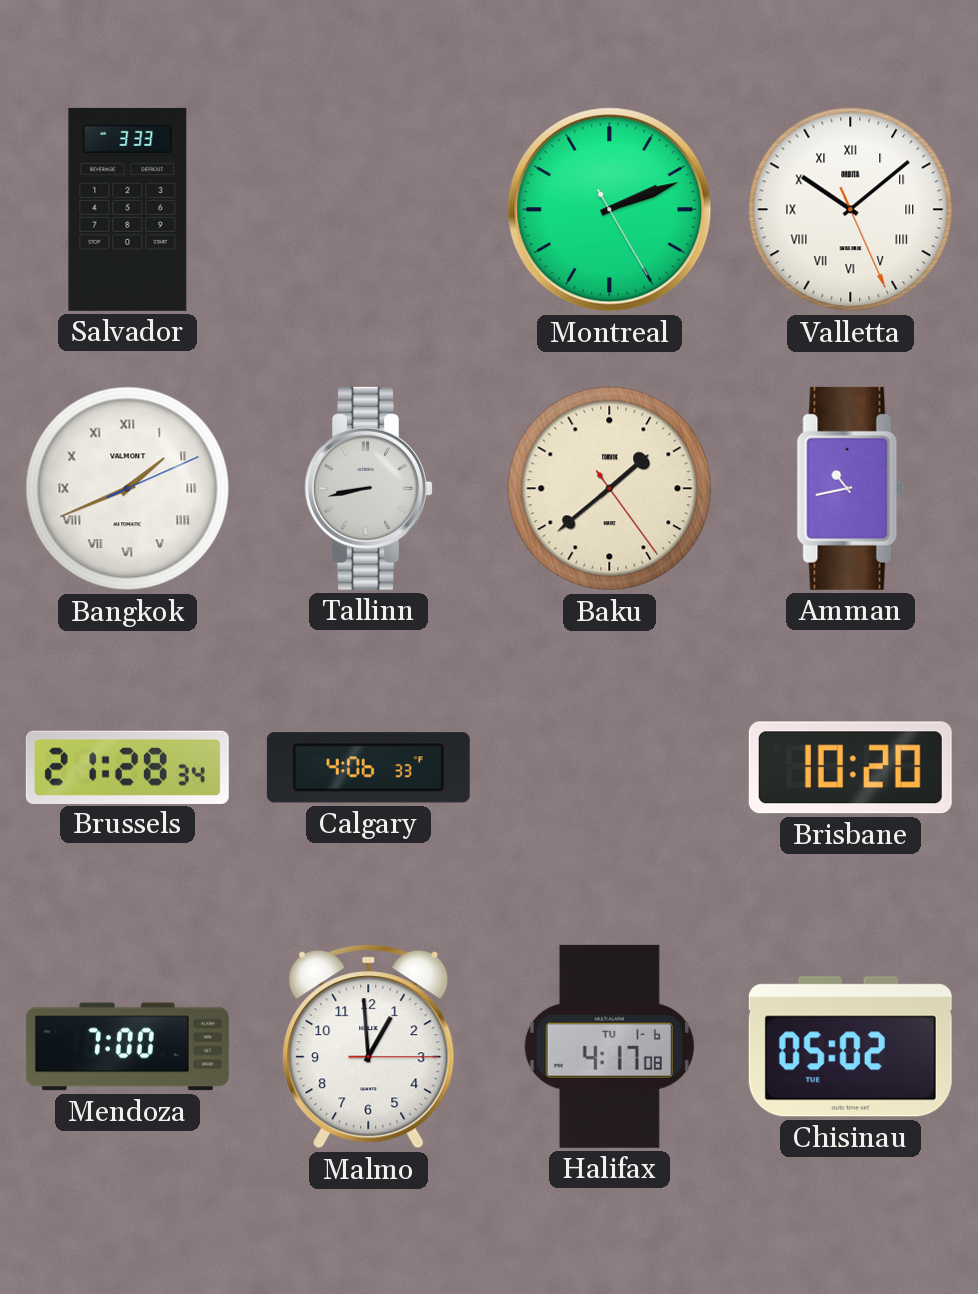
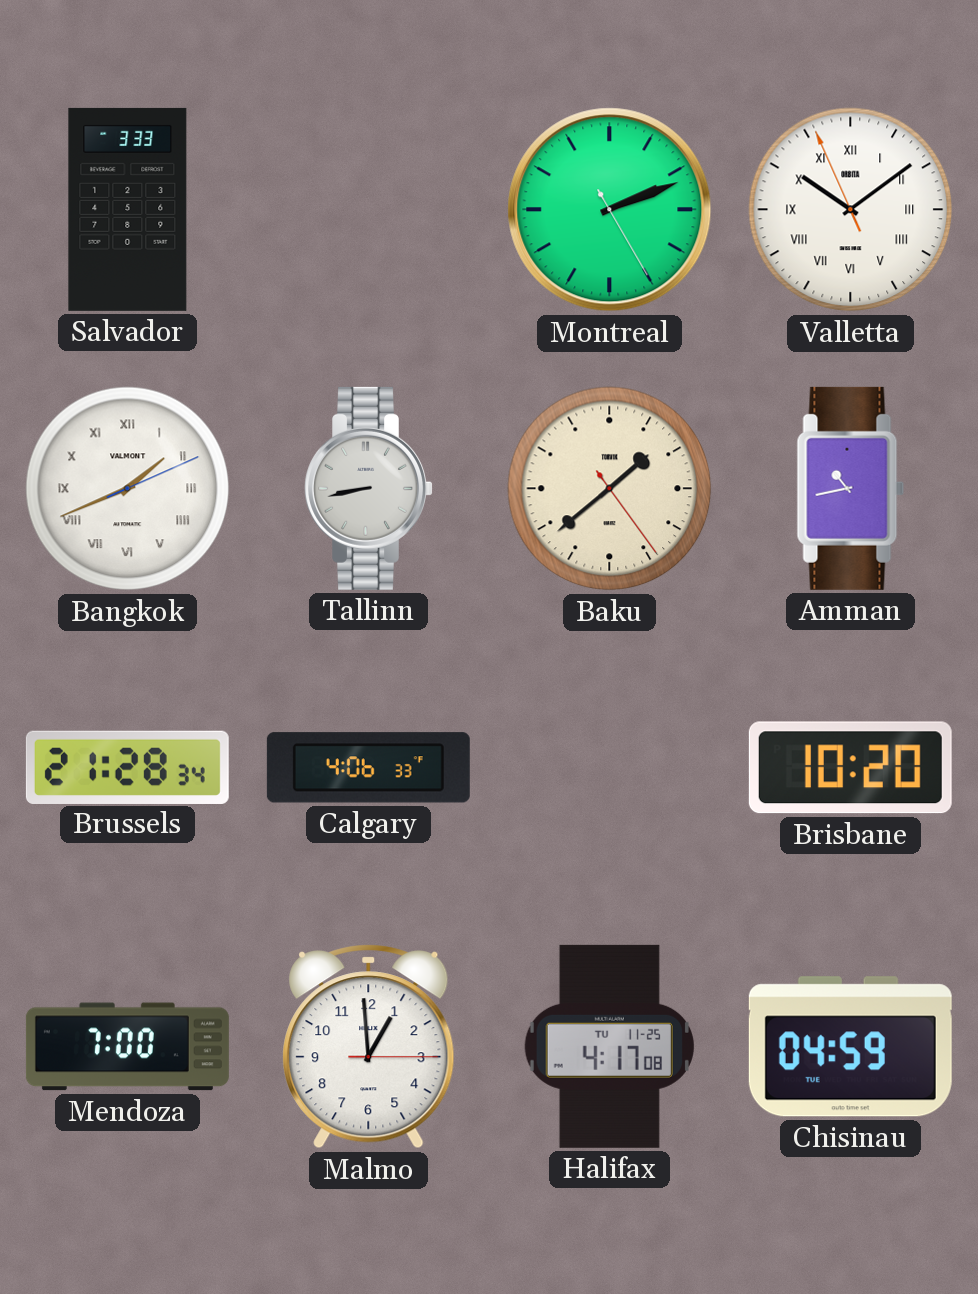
Valletta: 10:08:26 -> 10:08:56 (851, 210)
Halifax date: TU 1-6 -> TU 11-25 (609, 1046)
Chisinau: 05:02 -> 04:59 (850, 1047)
